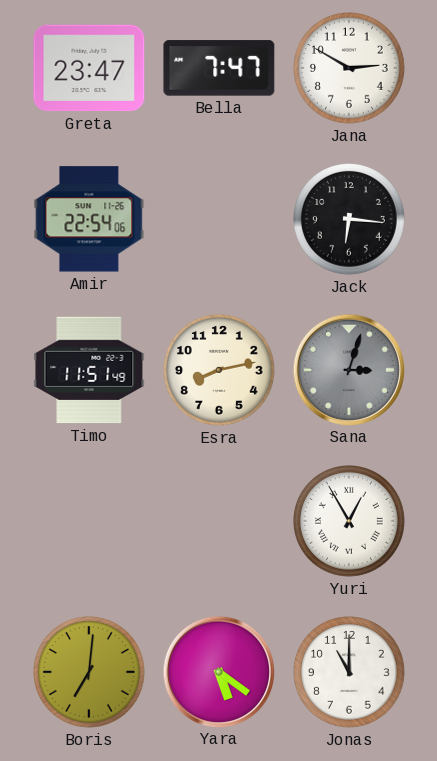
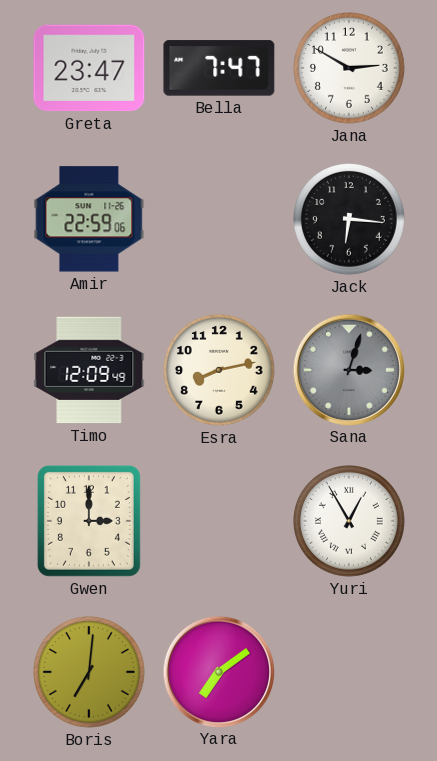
Amir: 22:54 -> 22:59 (89, 219)
Timo: 11:51 -> 12:09 (89, 370)
Gwen: none -> 3:00 (89, 521)
Yara: 5:21 -> 7:09 (218, 671)
Jonas: 11:00 -> none (350, 673)
